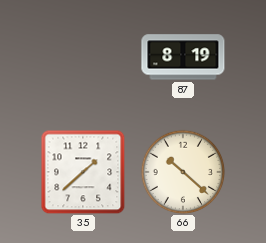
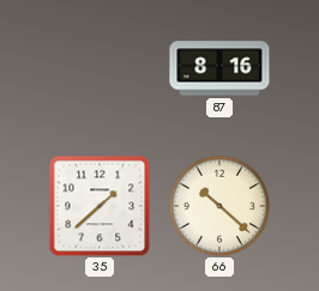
87: 8:19 -> 8:16 (219, 68)
